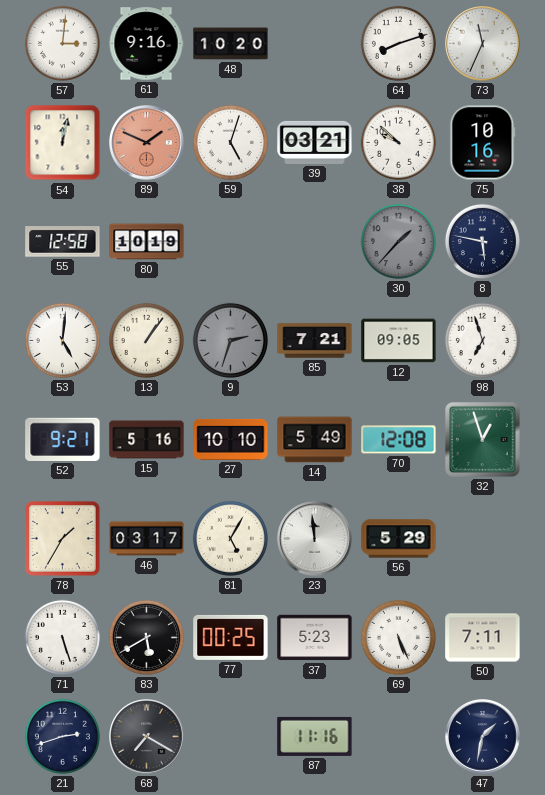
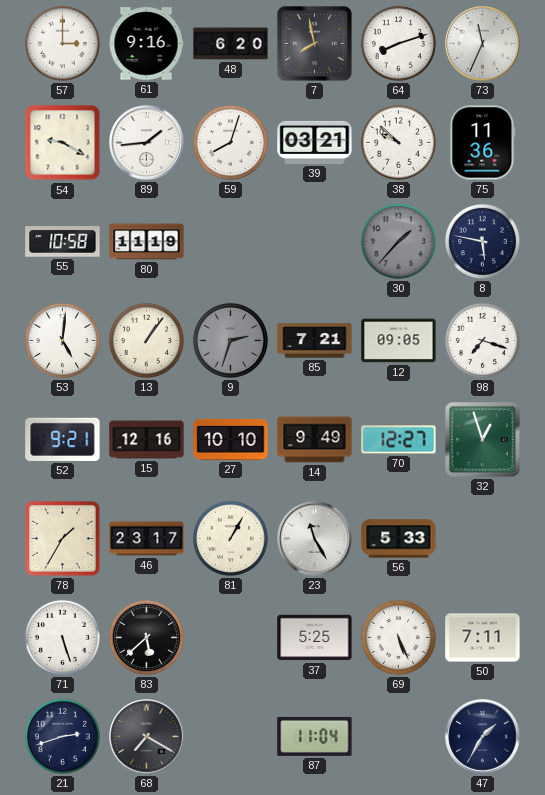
57: 3:01 -> 3:00 (62, 43)
48: 10:20 -> 6:20 (231, 44)
7: none -> 7:58 (314, 43)
54: 12:02 -> 9:20 (63, 143)
89: 1:49 -> 1:44 (147, 143)
89 dial: salmon -> white (147, 143)
59: 5:03 -> 8:03 (230, 142)
75: 10:16 -> 11:36 (483, 143)
55: 12:58 -> 10:58 (63, 242)
80: 10:19 -> 11:19 (147, 242)
98: 6:57 -> 7:18 (482, 340)
15: 5:16 -> 12:16 (147, 440)
14: 5:49 -> 9:49 (315, 440)
70: 12:08 -> 12:27 (399, 440)
46: 03:17 -> 23:17 (147, 539)
81: 5:05 -> 1:05 (230, 538)
23: 11:59 -> 11:25 (315, 539)
56: 5:29 -> 5:33 (399, 539)
83: 5:40 -> 5:38 (146, 637)
77: 00:25 -> none (231, 637)
37: 5:23 -> 5:25 (315, 638)
87: 11:16 -> 11:04 (315, 736)
47: 1:32 -> 1:35 (483, 737)
